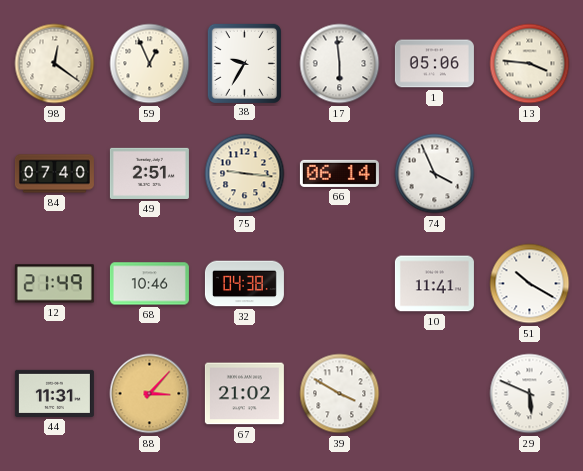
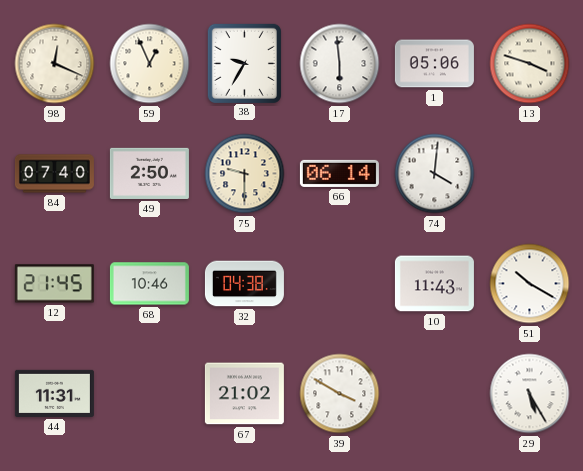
98: 12:21 -> 12:19 (55, 64)
13: 3:46 -> 3:48 (530, 64)
49: 2:51 -> 2:50 (149, 173)
75: 9:16 -> 9:30 (245, 174)
74: 3:56 -> 4:01 (435, 174)
12: 21:49 -> 21:45 (54, 284)
10: 11:41 -> 11:43 (434, 284)
88: 3:07 -> none (150, 394)
29: 5:49 -> 5:25 (530, 394)
